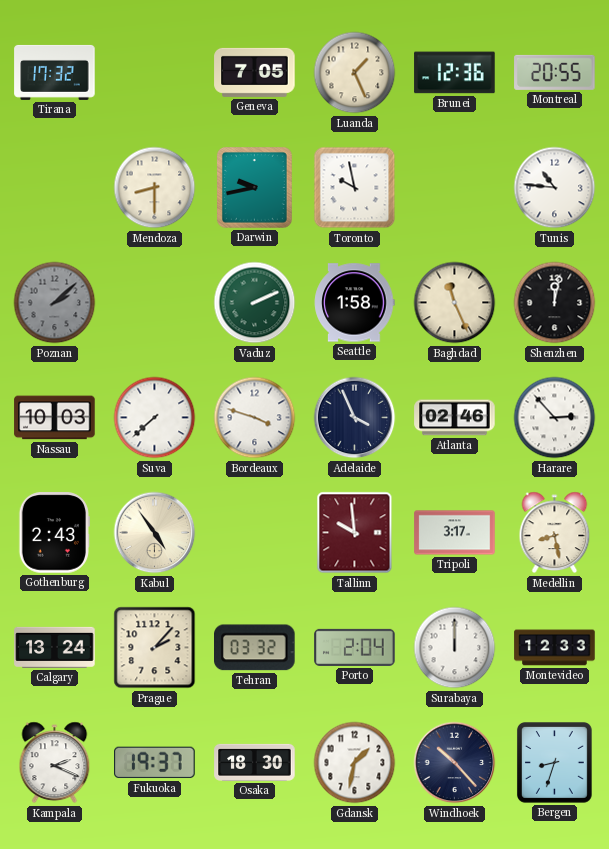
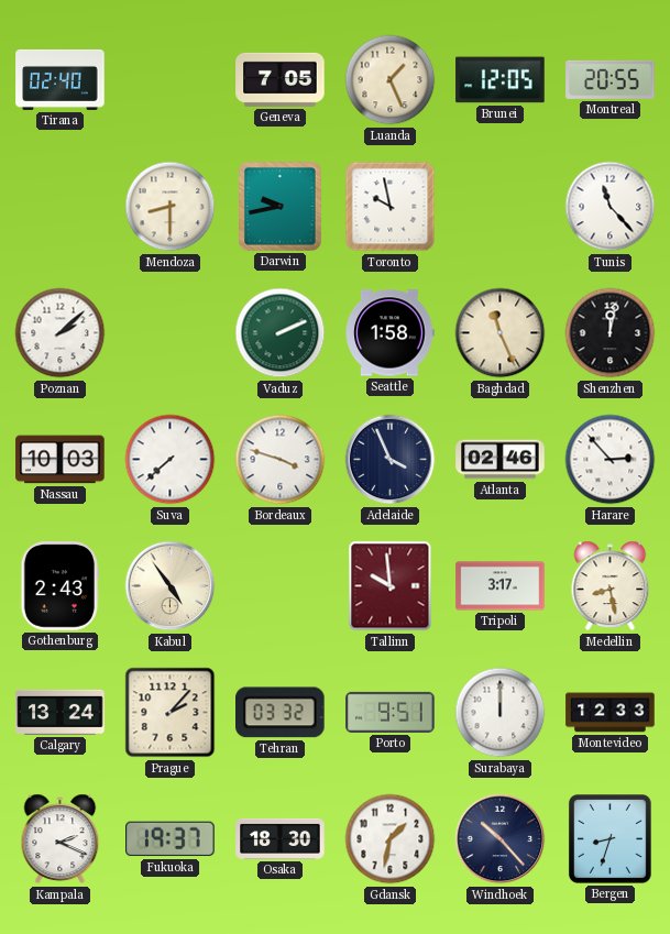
Tirana: 17:32 -> 02:40 (61, 79)
Brunei: 12:36 -> 12:05 (501, 80)
Tunis: 10:46 -> 11:23 (611, 207)
Poznan dial: grey -> white (61, 333)
Porto: 2:04 -> 9:51 (391, 712)
